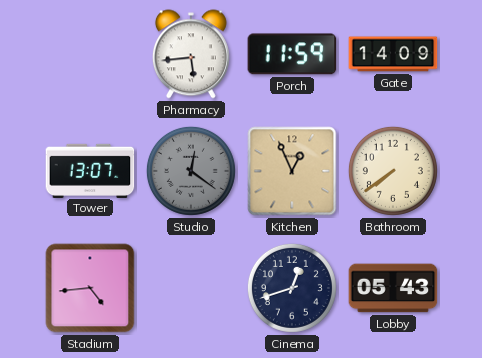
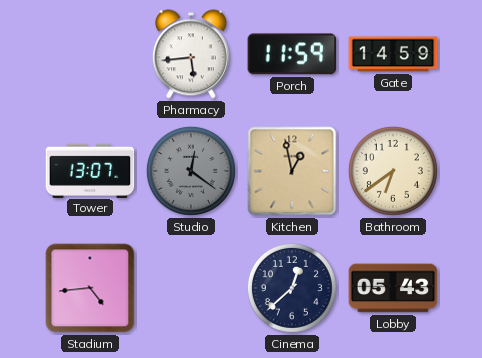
Gate: 14:09 -> 14:59 (393, 54)
Kitchen: 12:56 -> 12:58 (292, 171)
Bathroom: 7:39 -> 6:39 (393, 171)
Cinema: 12:42 -> 12:38 (292, 288)
